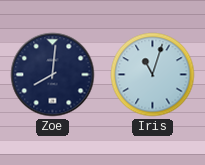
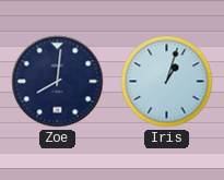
Iris: 11:03 -> 1:03 (167, 82)
